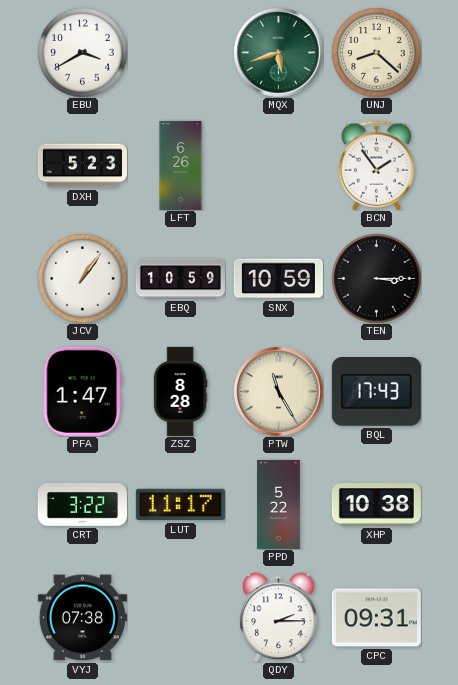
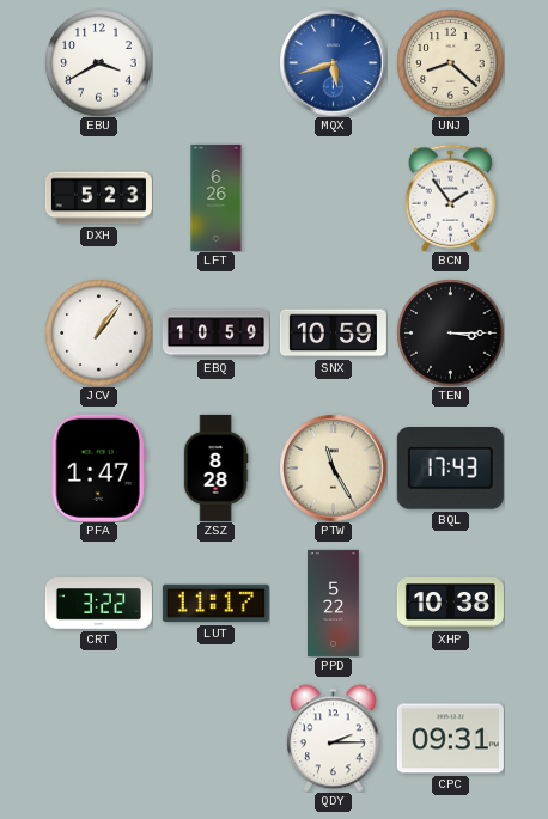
MQX dial: green -> blue (333, 62)
VYJ: 07:38 -> none (82, 618)
